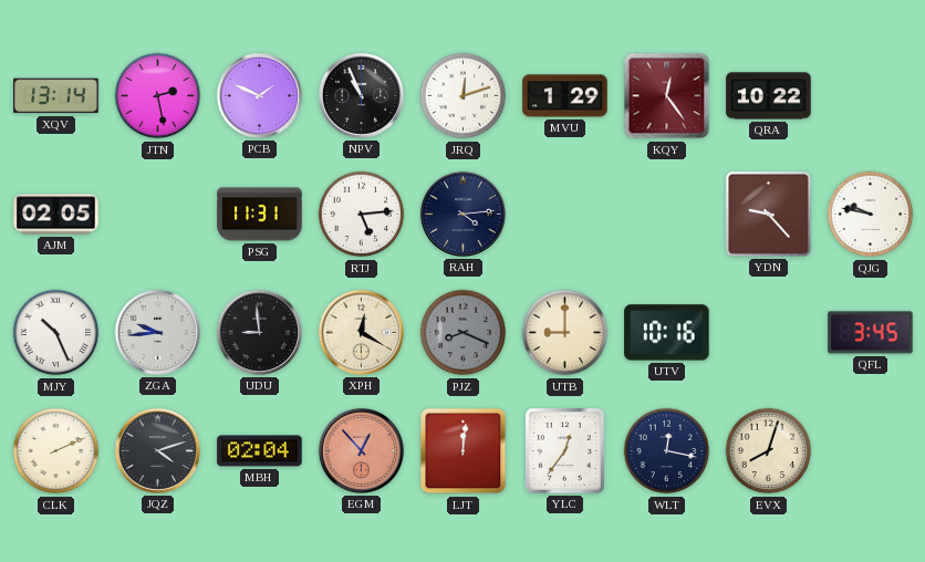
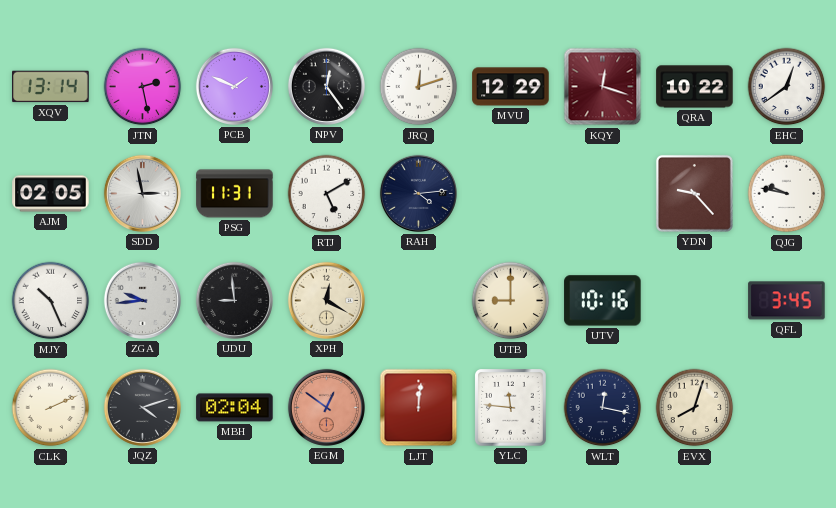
NPV: 10:56 -> 12:24 (326, 86)
MVU: 1:29 -> 12:29 (511, 87)
KQY: 12:24 -> 12:18 (603, 87)
EHC: none -> 12:39 (787, 87)
SDD: none -> 2:58 (142, 193)
RTJ: 5:14 -> 5:10 (327, 194)
PJZ: 8:19 -> none (464, 333)
EGM: 12:53 -> 12:51 (326, 407)
YLC: 12:36 -> 11:46 (511, 408)
